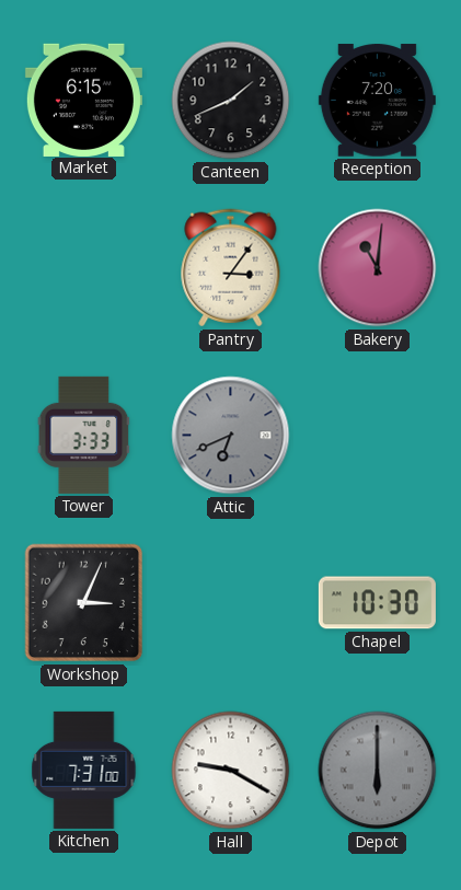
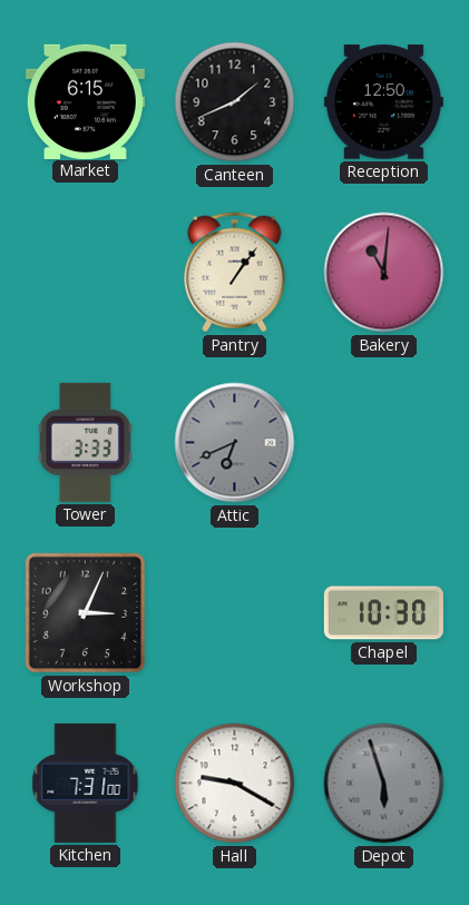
Reception: 7:20 -> 12:50 (383, 102)
Pantry: 3:06 -> 1:06 (235, 273)
Depot: 6:00 -> 5:57 (384, 784)
